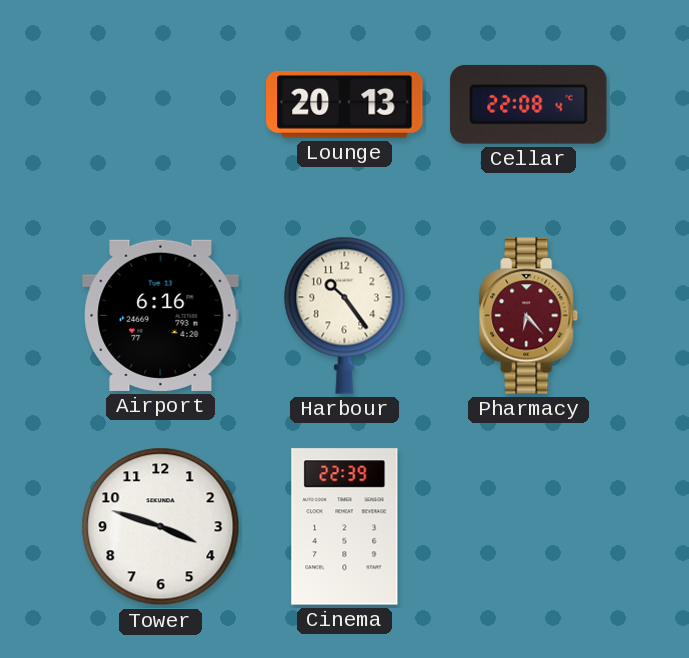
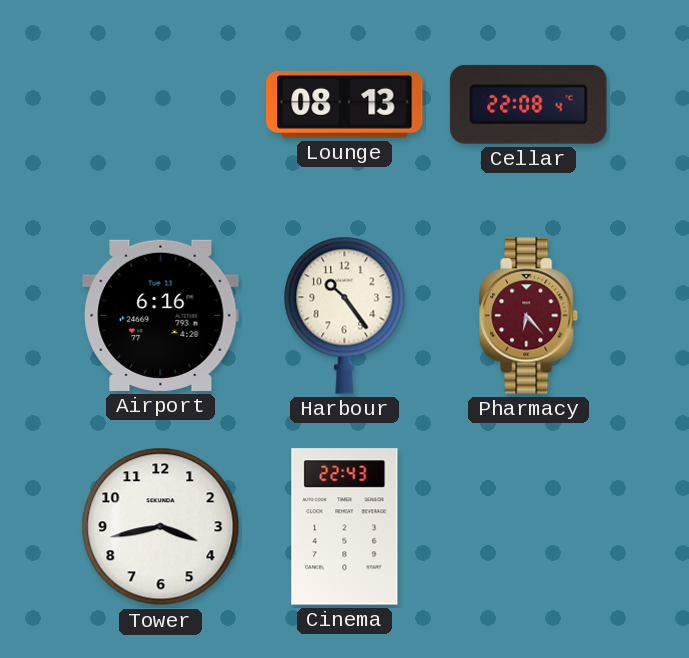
Lounge: 20:13 -> 08:13 (345, 104)
Tower: 3:48 -> 3:43 (161, 527)
Cinema: 22:39 -> 22:43 (345, 527)
